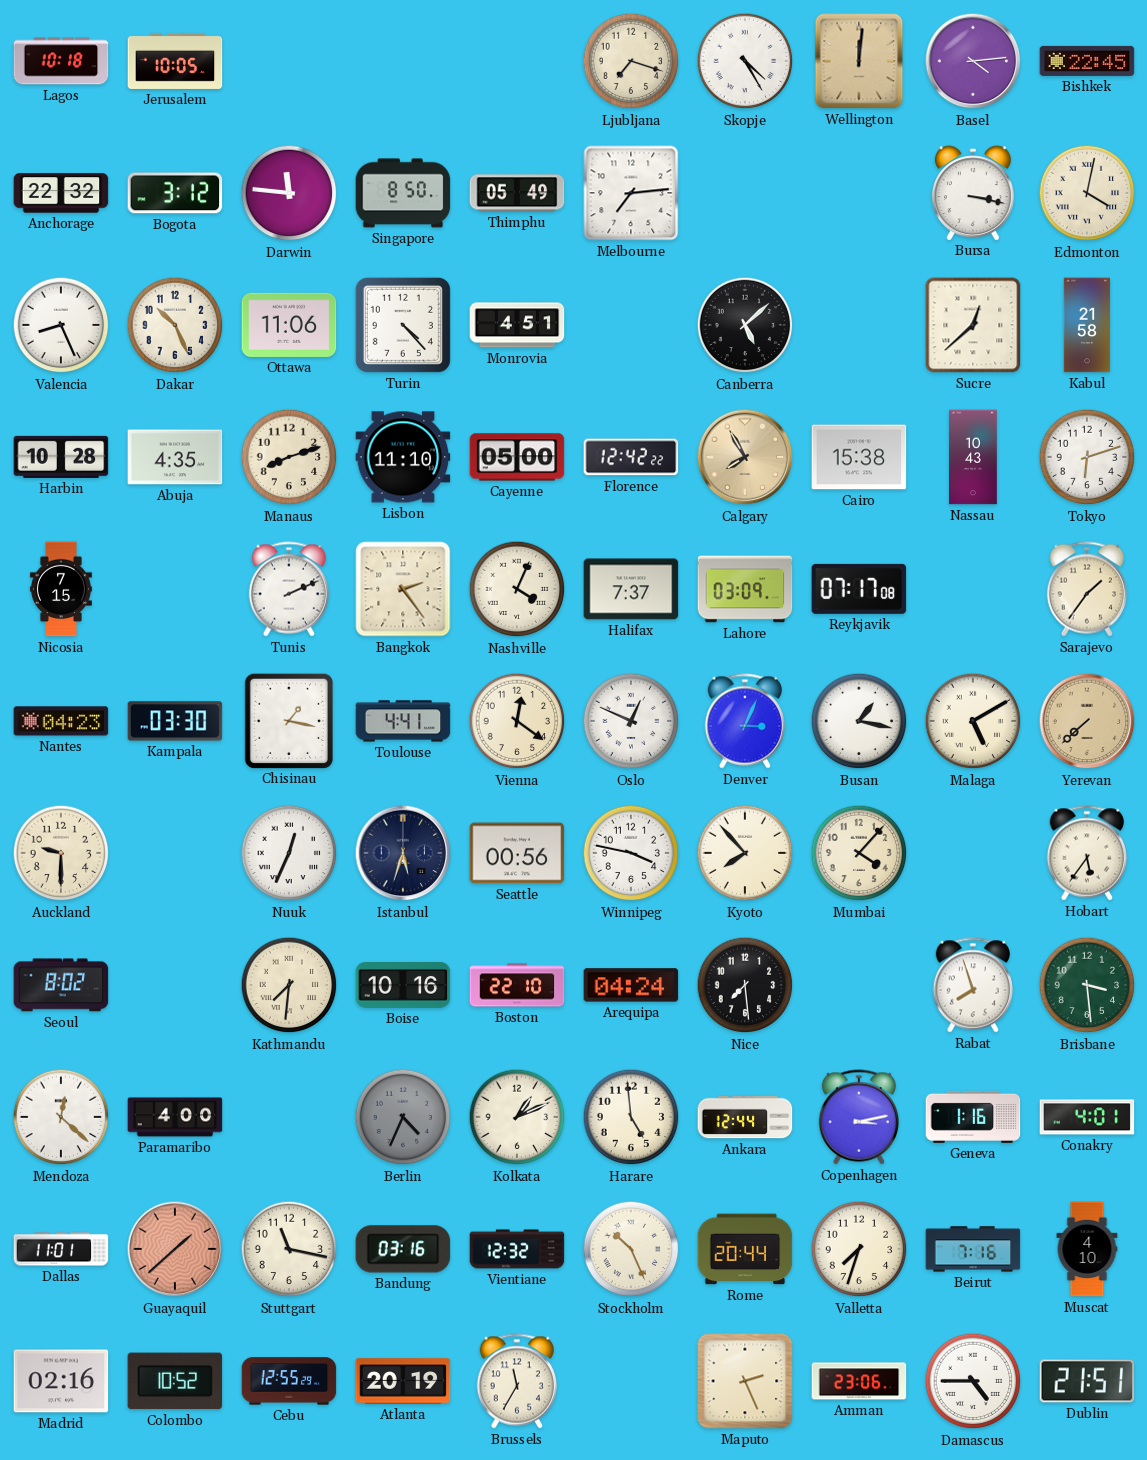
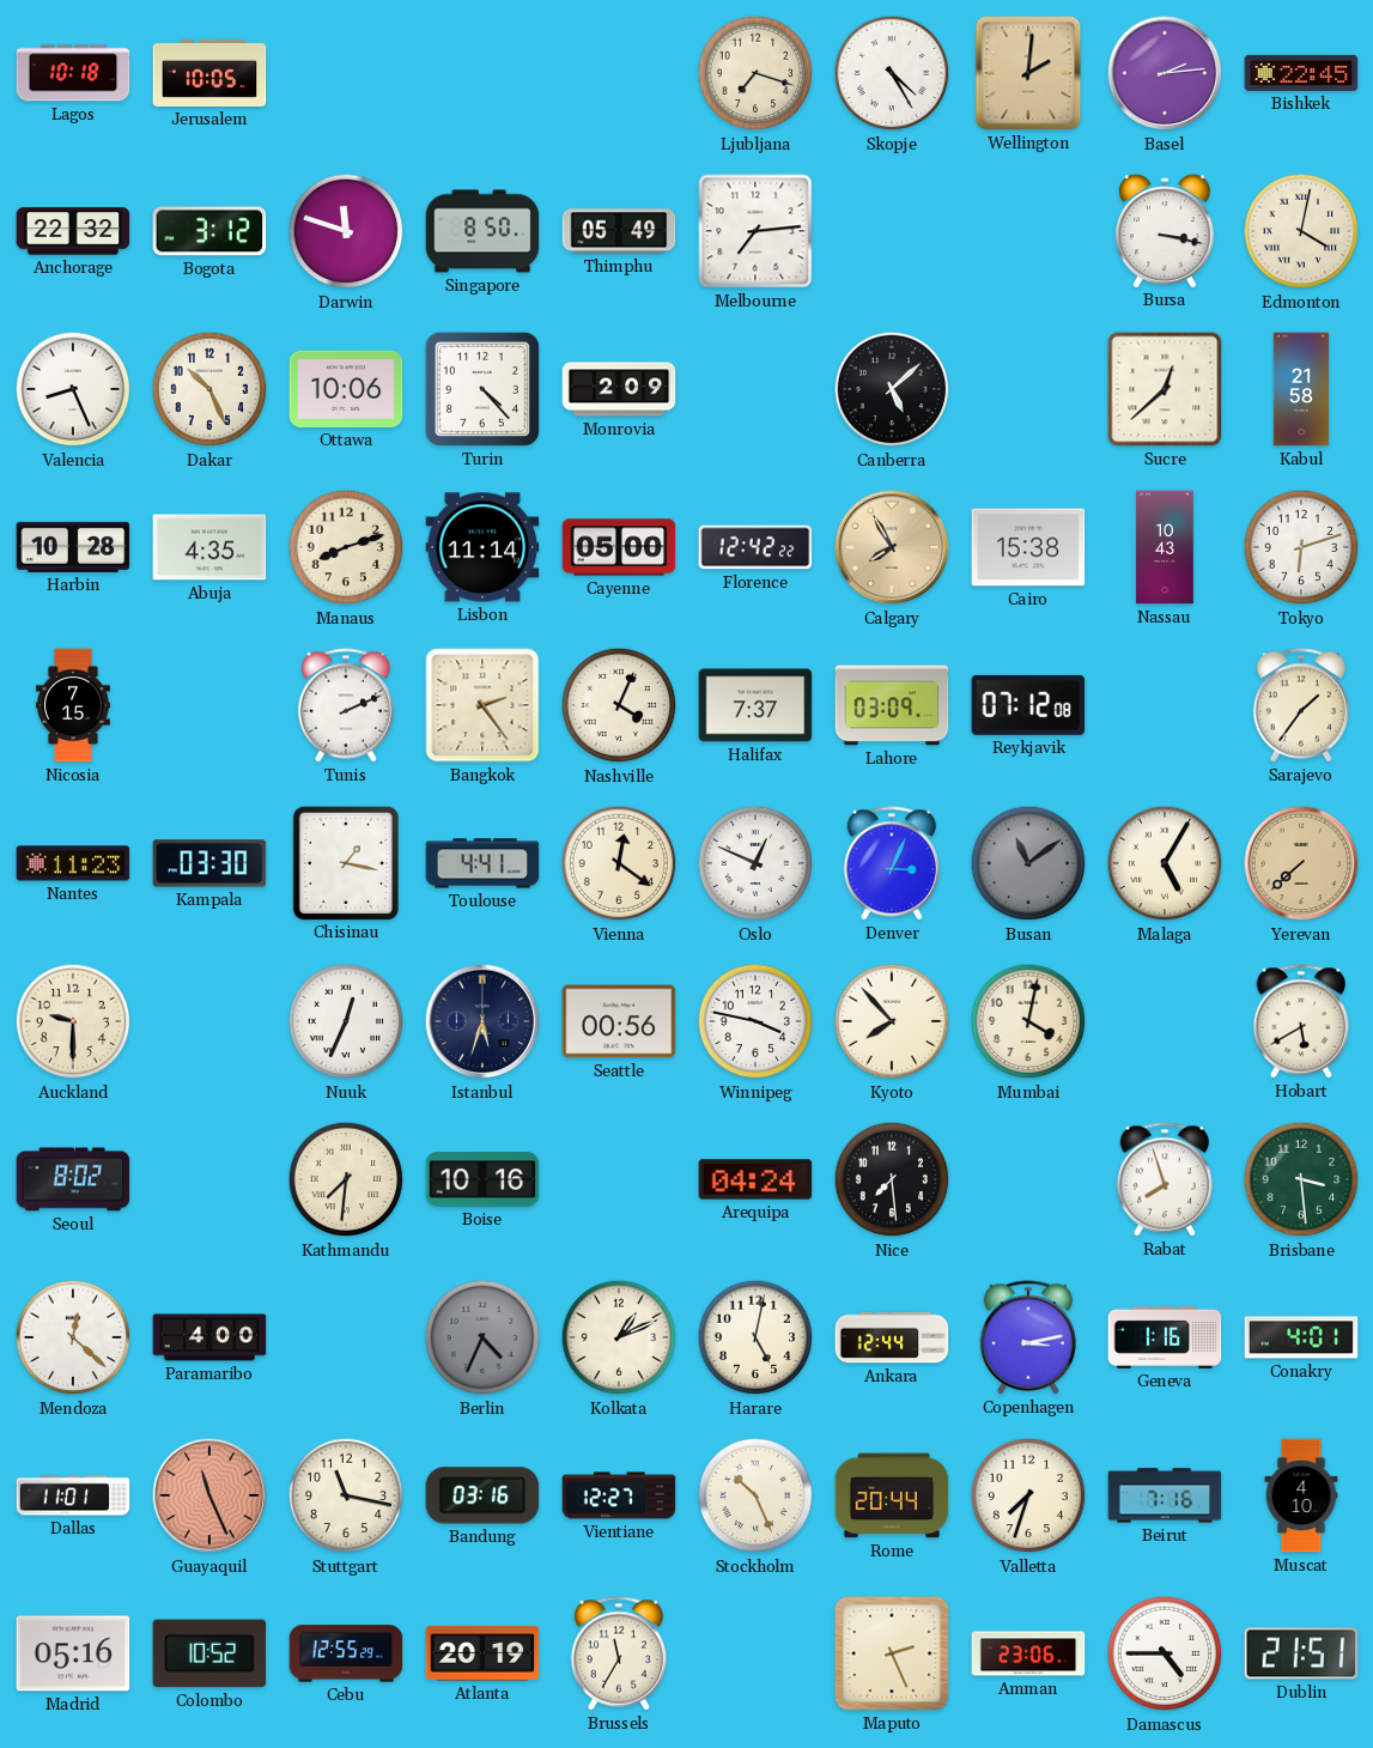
Wellington: 12:01 -> 2:01 (1028, 73)
Basel: 4:14 -> 2:14 (1165, 73)
Darwin: 11:46 -> 11:48 (346, 231)
Ottawa: 11:06 -> 10:06 (346, 389)
Monrovia: 4:51 -> 2:09 (619, 389)
Lisbon: 11:10 -> 11:14 (482, 547)
Reykjavik: 07:17 -> 07:12 (1028, 705)
Nantes: 04:23 -> 11:23 (73, 863)
Busan: 1:17 -> 11:09 (1028, 863)
Busan dial: white -> grey (1028, 863)
Malaga: 5:10 -> 5:05 (1165, 863)
Mumbai: 4:07 -> 4:02 (1028, 1021)
Hobart: 5:36 -> 5:40 (1301, 1021)
Boston: 22:10 -> none (517, 985)
Harare: 4:59 -> 5:02 (755, 1337)
Guayaquil: 1:38 -> 11:26 (209, 1495)
Vientiane: 12:32 -> 12:27 (619, 1495)
Madrid: 02:16 -> 05:16 (73, 1653)
